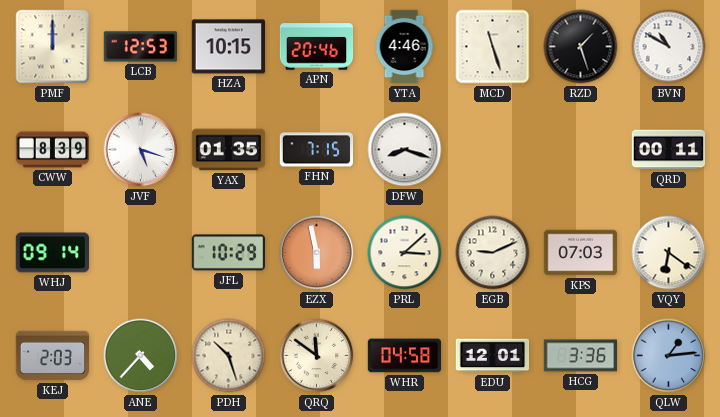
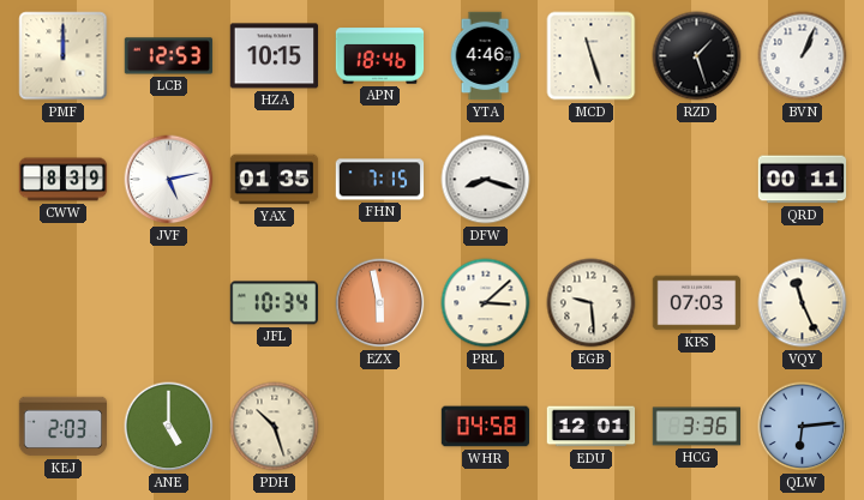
APN: 20:46 -> 18:46 (380, 56)
BVN: 10:50 -> 1:04 (803, 56)
JVF: 5:18 -> 5:13 (169, 180)
WHJ: 09:14 -> none (53, 253)
JFL: 10:29 -> 10:34 (275, 303)
EGB: 9:11 -> 9:29 (592, 303)
VQY: 6:21 -> 11:26 (803, 303)
ANE: 4:37 -> 5:00 (169, 427)
QRQ: 11:51 -> none (317, 356)
QLW: 1:14 -> 6:14 (803, 427)
